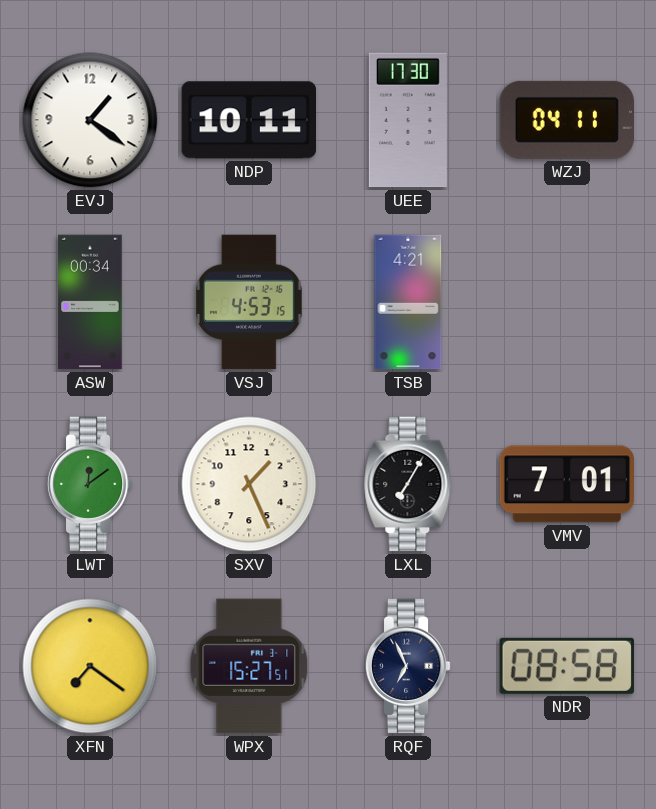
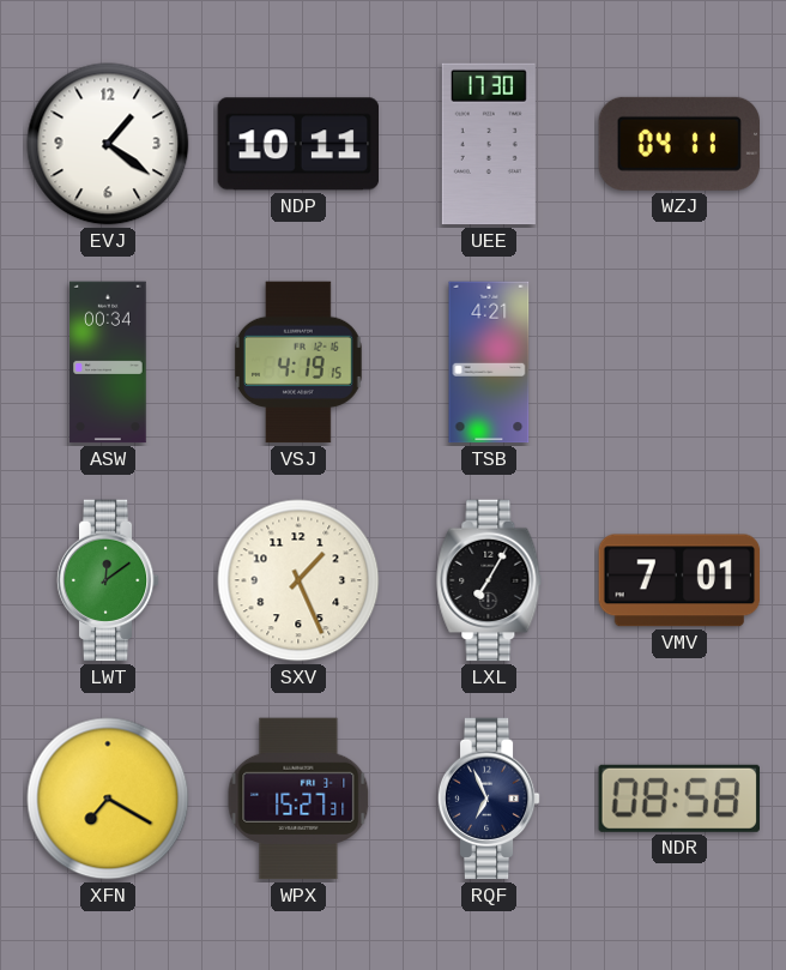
VSJ: 4:53 -> 4:19 (298, 362)
XFN: 7:21 -> 7:20 (108, 799)
WPX: 15:27:51 -> 15:27:31 (298, 799)
